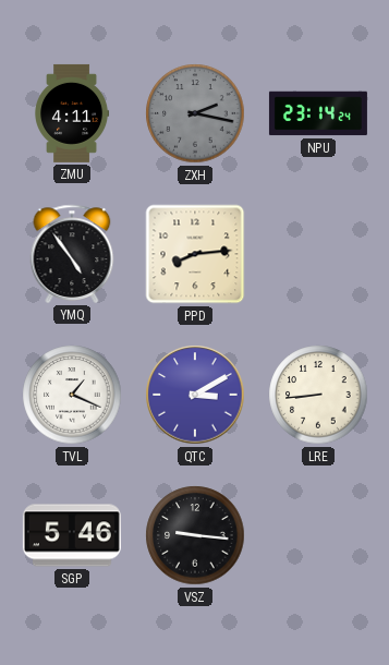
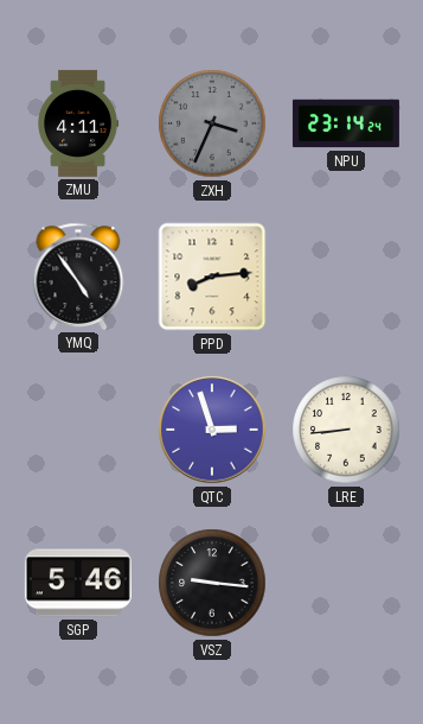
ZXH: 2:17 -> 3:34 (212, 123)
TVL: 1:19 -> none (72, 395)
QTC: 3:10 -> 2:57 (212, 430)
